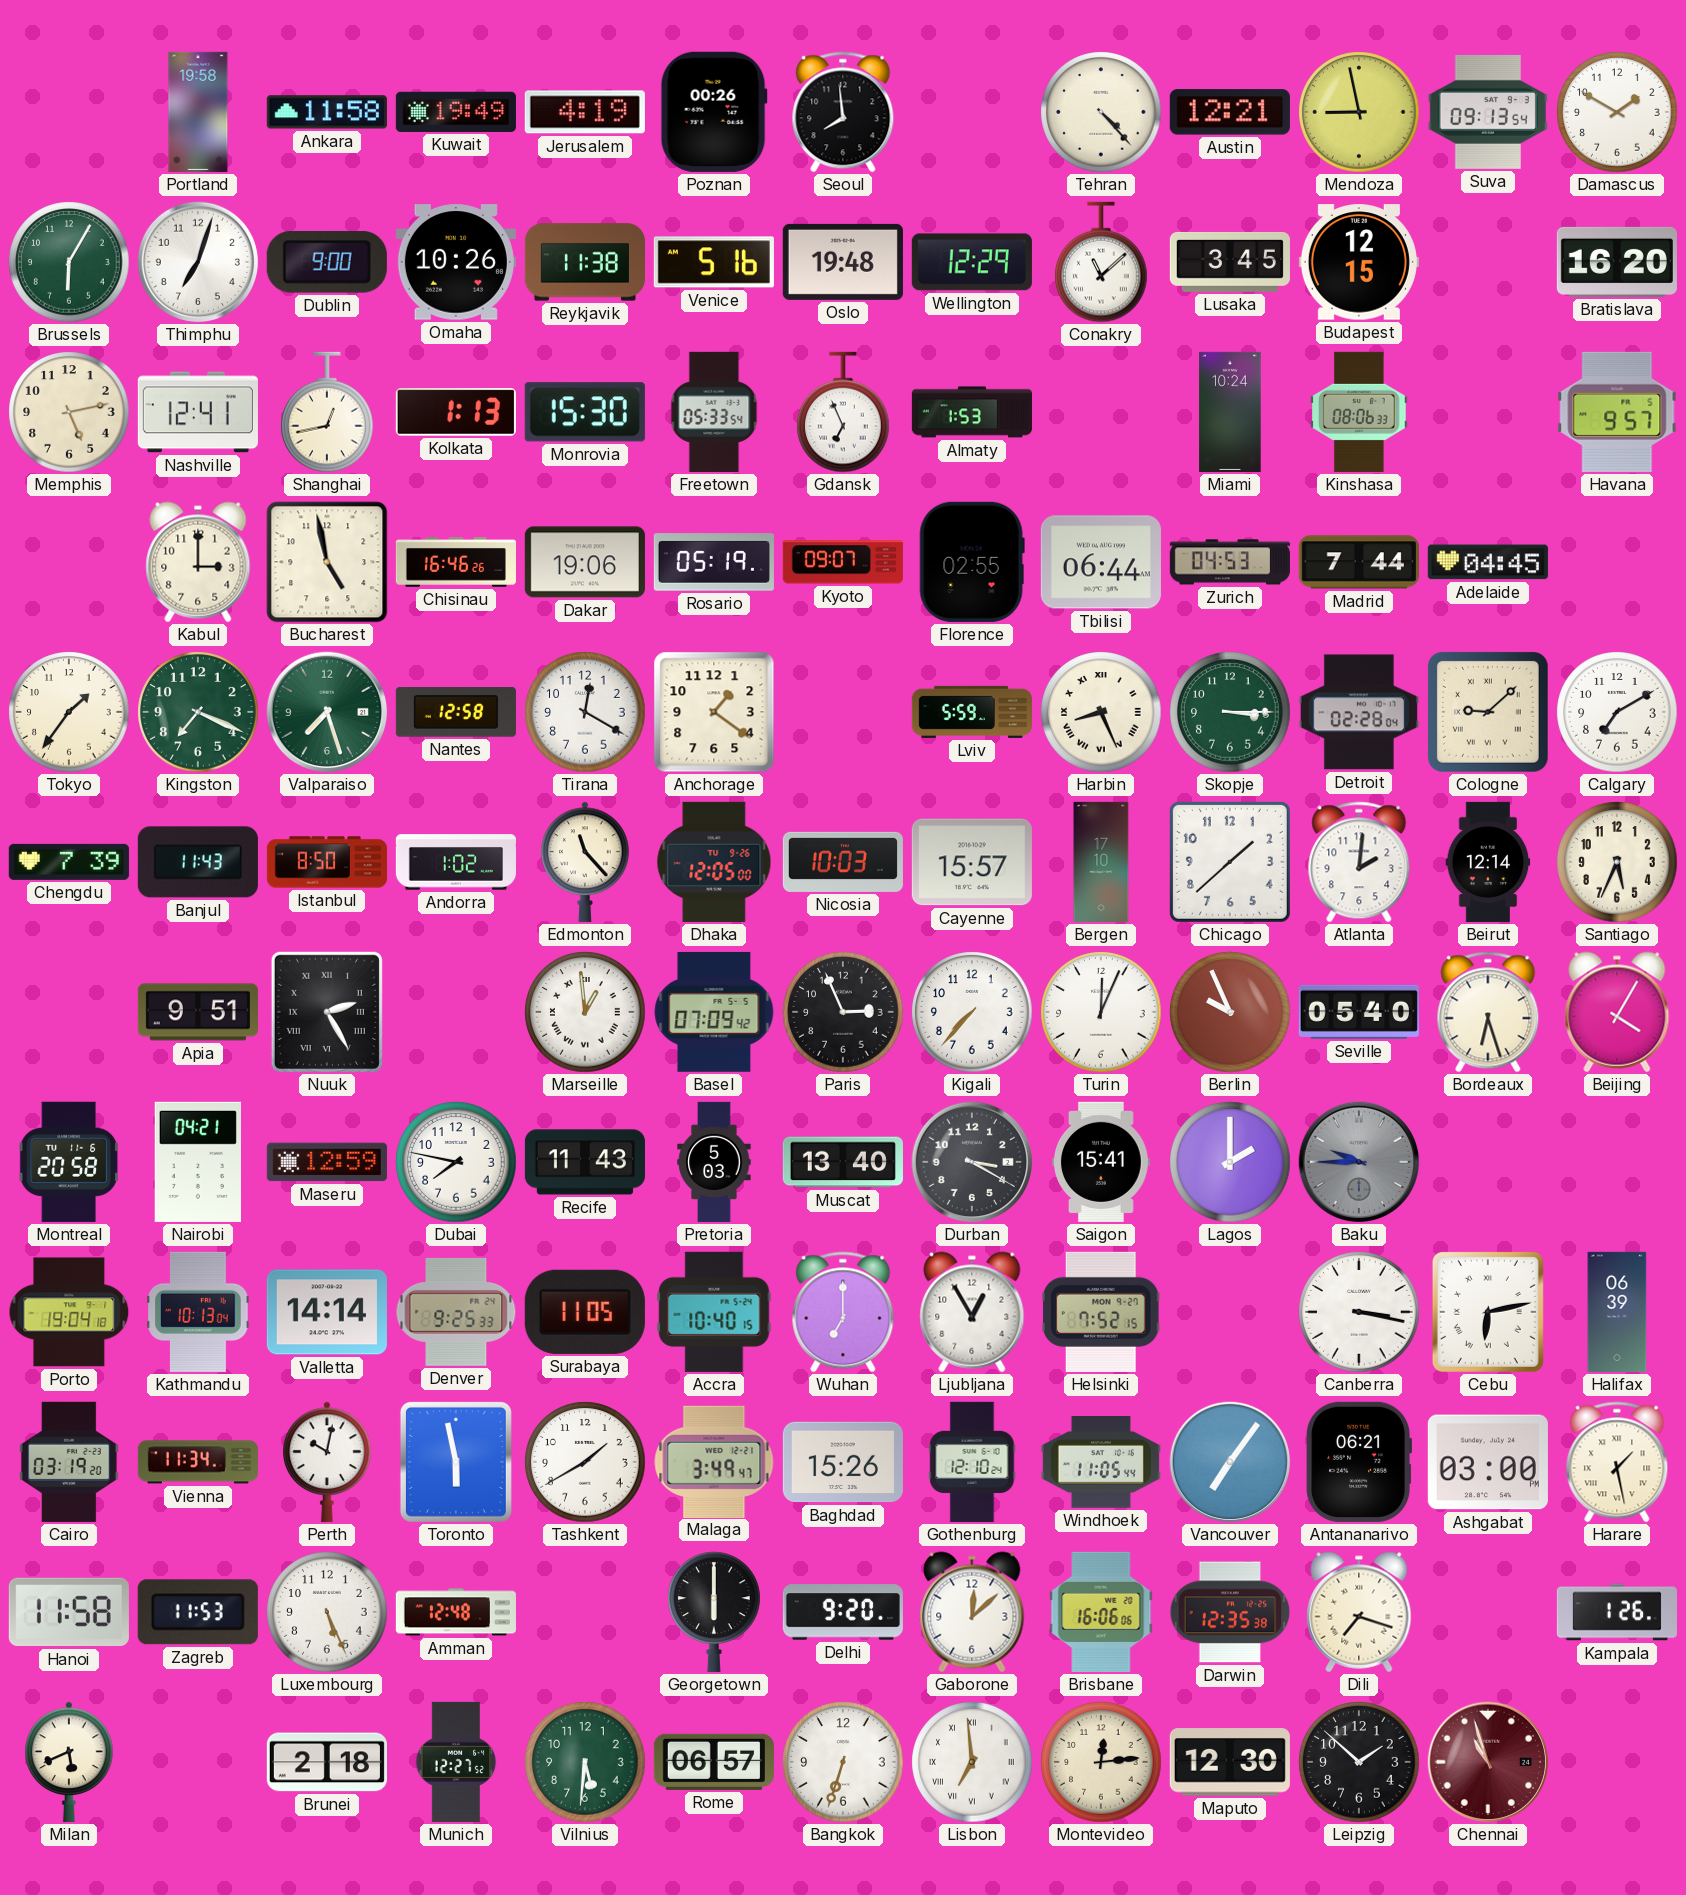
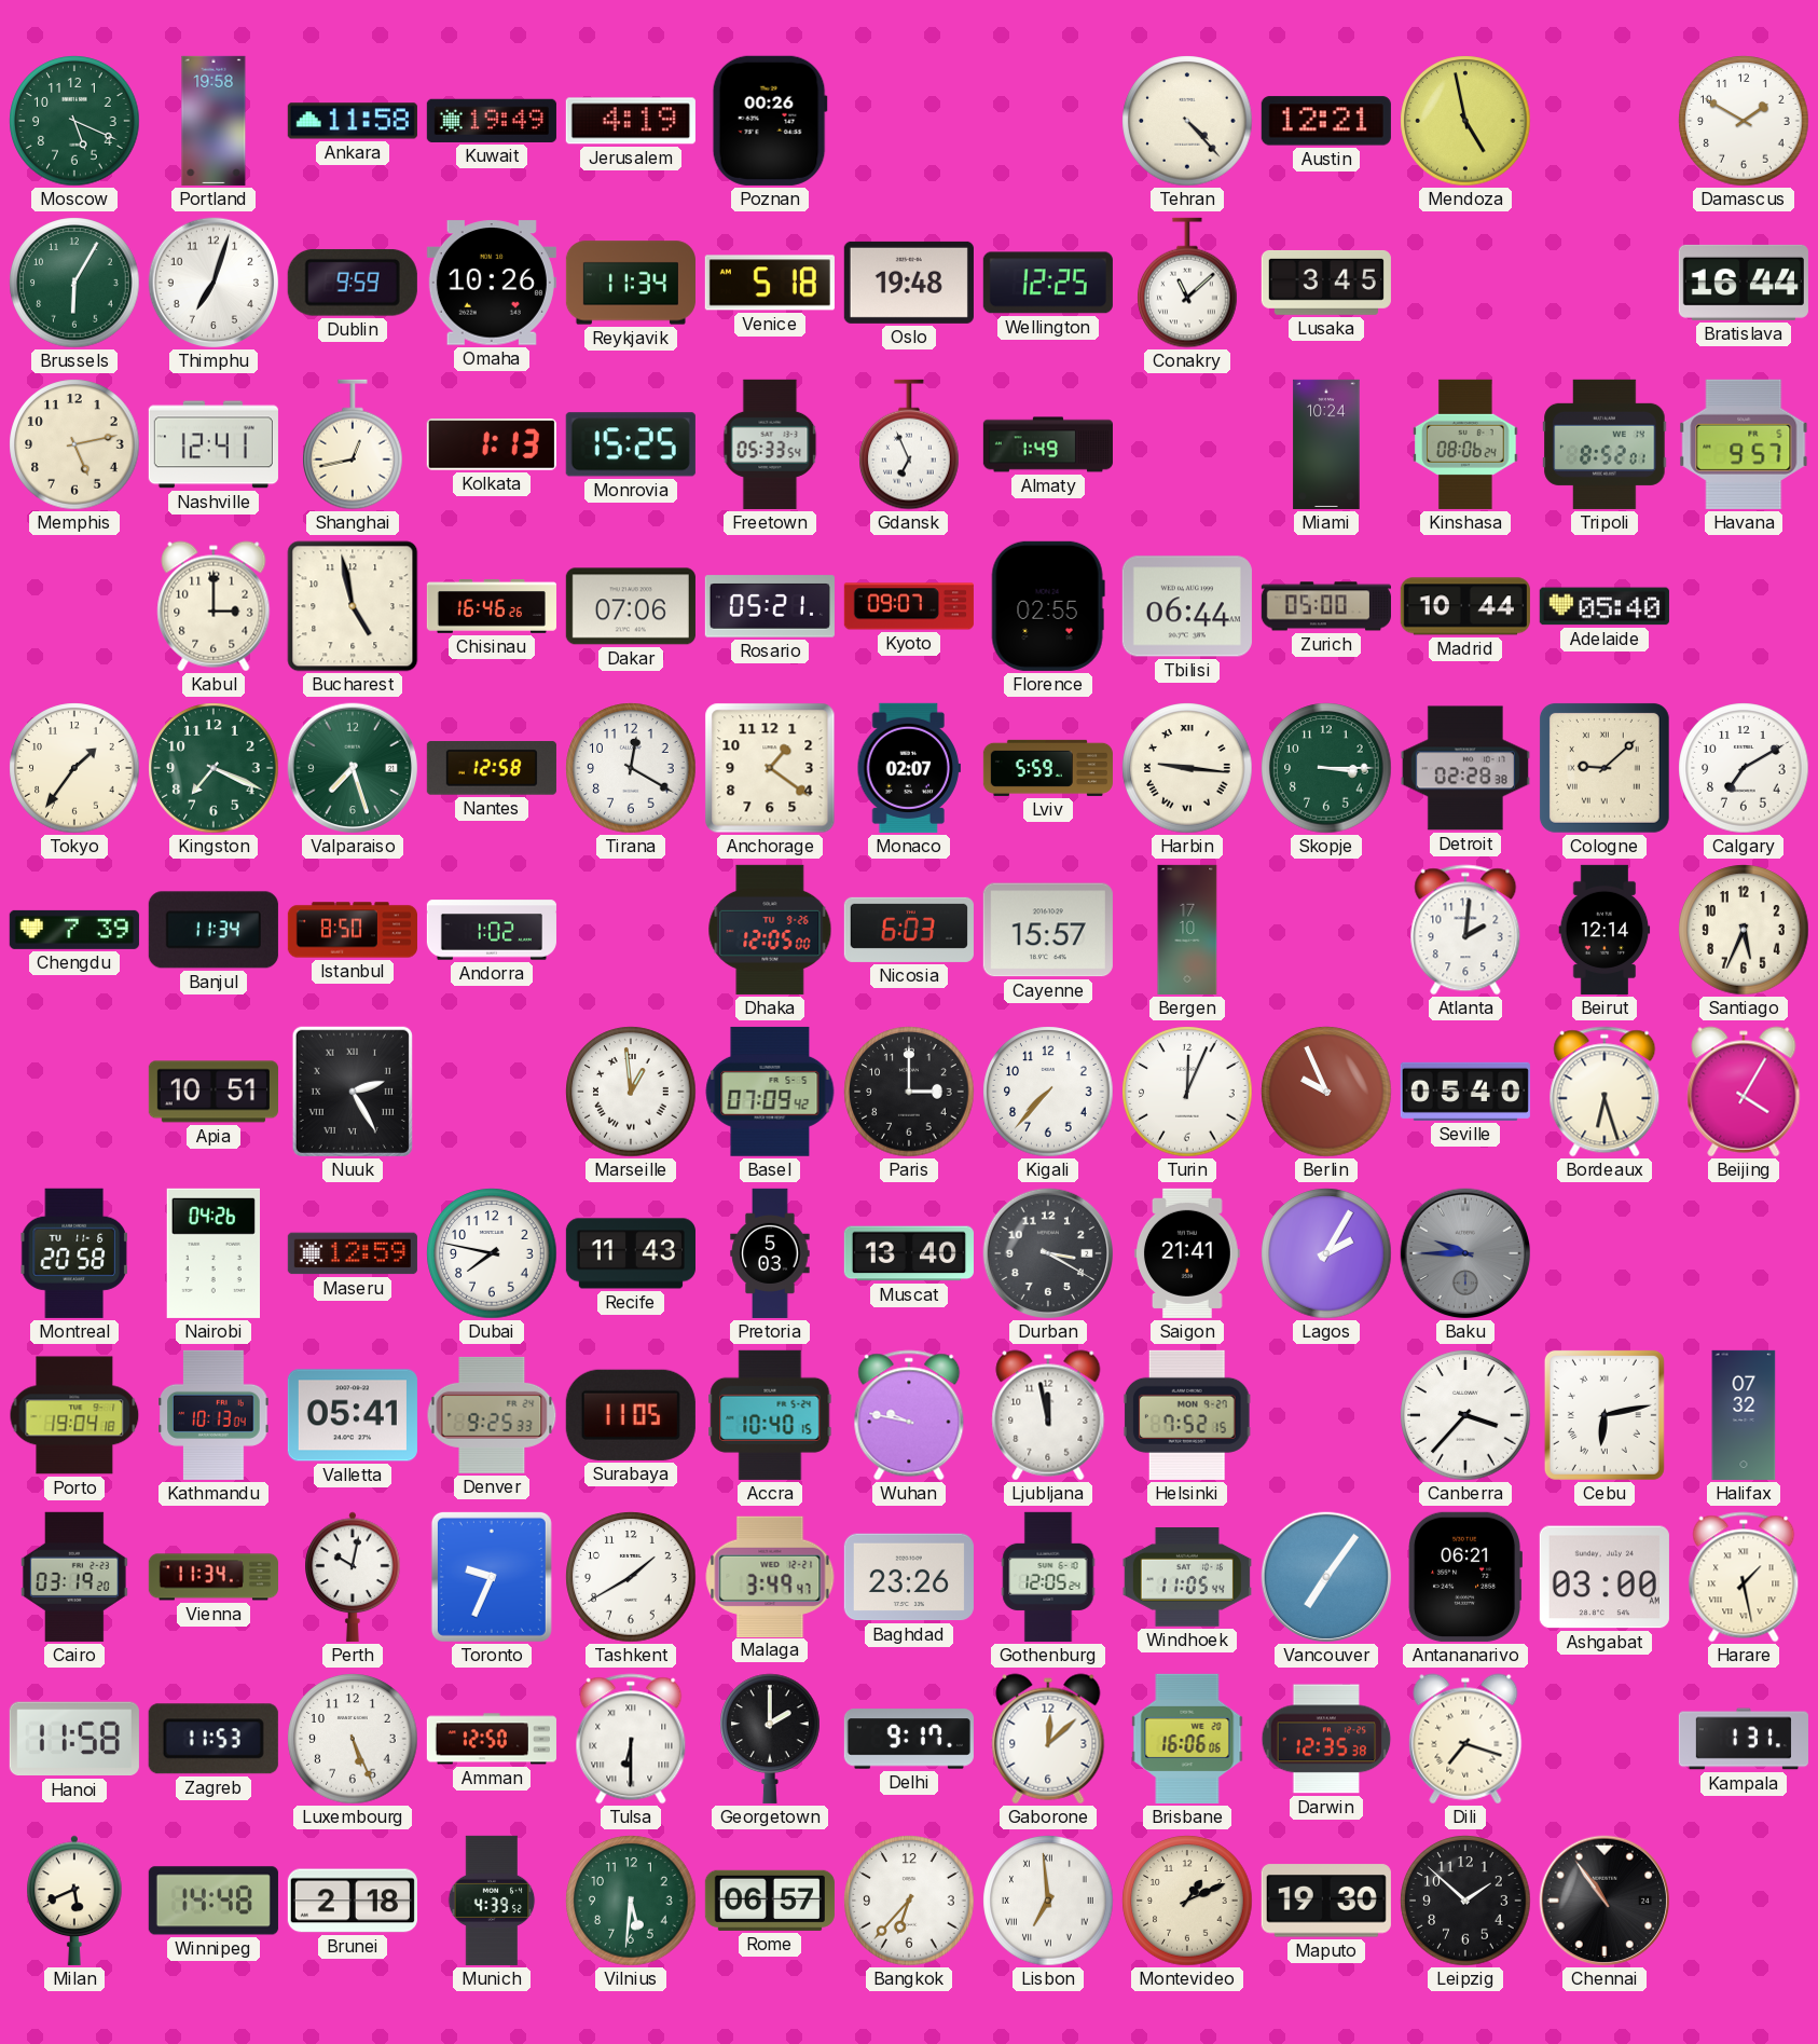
Moscow: none -> 5:19 (74, 121)
Seoul: 7:59 -> none (843, 112)
Mendoza: 8:58 -> 4:58 (1465, 121)
Suva: 09:13 -> none (1488, 112)
Dublin: 9:00 -> 9:59 (353, 283)
Reykjavik: 11:38 -> 11:34 (631, 283)
Venice: 5:16 -> 5:18 (770, 283)
Wellington: 12:29 -> 12:25 (1048, 283)
Budapest: 12:15 -> none (1359, 262)
Bratislava: 16:20 -> 16:44 (1744, 283)
Monrovia: 15:30 -> 15:25 (631, 444)
Almaty: 1:53 -> 1:49 (1048, 444)
Kinshasa: 08:06:33 -> 08:06:24 (1466, 444)
Tripoli: none -> 8:52 (1604, 444)
Dakar: 19:06 -> 07:06 (631, 606)
Rosario: 05:19 -> 05:21 (770, 606)
Zurich: 04:53 -> 05:00 (1326, 606)
Madrid: 7:44 -> 10:44 (1465, 606)
Adelaide: 04:45 -> 05:40 (1604, 606)
Monaco: none -> 02:07 (909, 768)
Harbin: 8:26 -> 9:16 (1187, 768)
Detroit: 02:28:04 -> 02:28:38 (1465, 768)
Banjul: 11:43 -> 11:34 (214, 930)
Edmonton: 11:23 -> none (585, 862)
Nicosia: 10:03 -> 6:03 (909, 930)
Chicago: 1:38 -> none (1230, 862)
Apia: 9:51 -> 10:51 (214, 1092)
Paris: 2:56 -> 3:00 (909, 1092)
Nairobi: 04:21 -> 04:26 (212, 1253)
Saigon: 15:41 -> 21:41 (1188, 1253)
Lagos: 2:00 -> 2:05 (1326, 1253)
Valletta: 14:14 -> 05:41 (353, 1415)
Wuhan: 7:00 -> 9:47 (909, 1415)
Ljubljana: 12:55 -> 11:58 (1048, 1415)
Canberra: 3:17 -> 3:37 (1465, 1415)
Halifax: 06:39 -> 07:32 (1744, 1415)
Toronto: 5:58 -> 9:34 (492, 1577)
Baghdad: 15:26 -> 23:26 (909, 1577)
Gothenburg: 12:10 -> 12:05 (1048, 1577)
Ashgabat: 03:00 PM -> 03:00 AM (1604, 1577)
Amman: 12:48 -> 12:50 (492, 1739)
Tulsa: none -> 6:30 (631, 1739)
Georgetown: 6:00 -> 2:00 (770, 1739)
Delhi: 9:20 -> 9:17 (909, 1739)
Kampala: 1:26 -> 1:31 (1744, 1739)
Winnipeg: none -> 14:48 (214, 1901)
Munich: 12:27 -> 4:39 (492, 1901)
Bangkok: 6:33 -> 6:37 (909, 1901)
Montevideo: 12:14 -> 1:11 (1187, 1901)
Maputo: 12:30 -> 19:30 (1326, 1901)
Chennai: 10:57 -> 10:54 (1604, 1901)
Chennai dial: burgundy -> black (1604, 1901)
